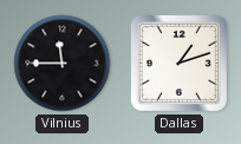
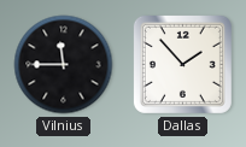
Dallas: 1:12 -> 1:53 (182, 64)
